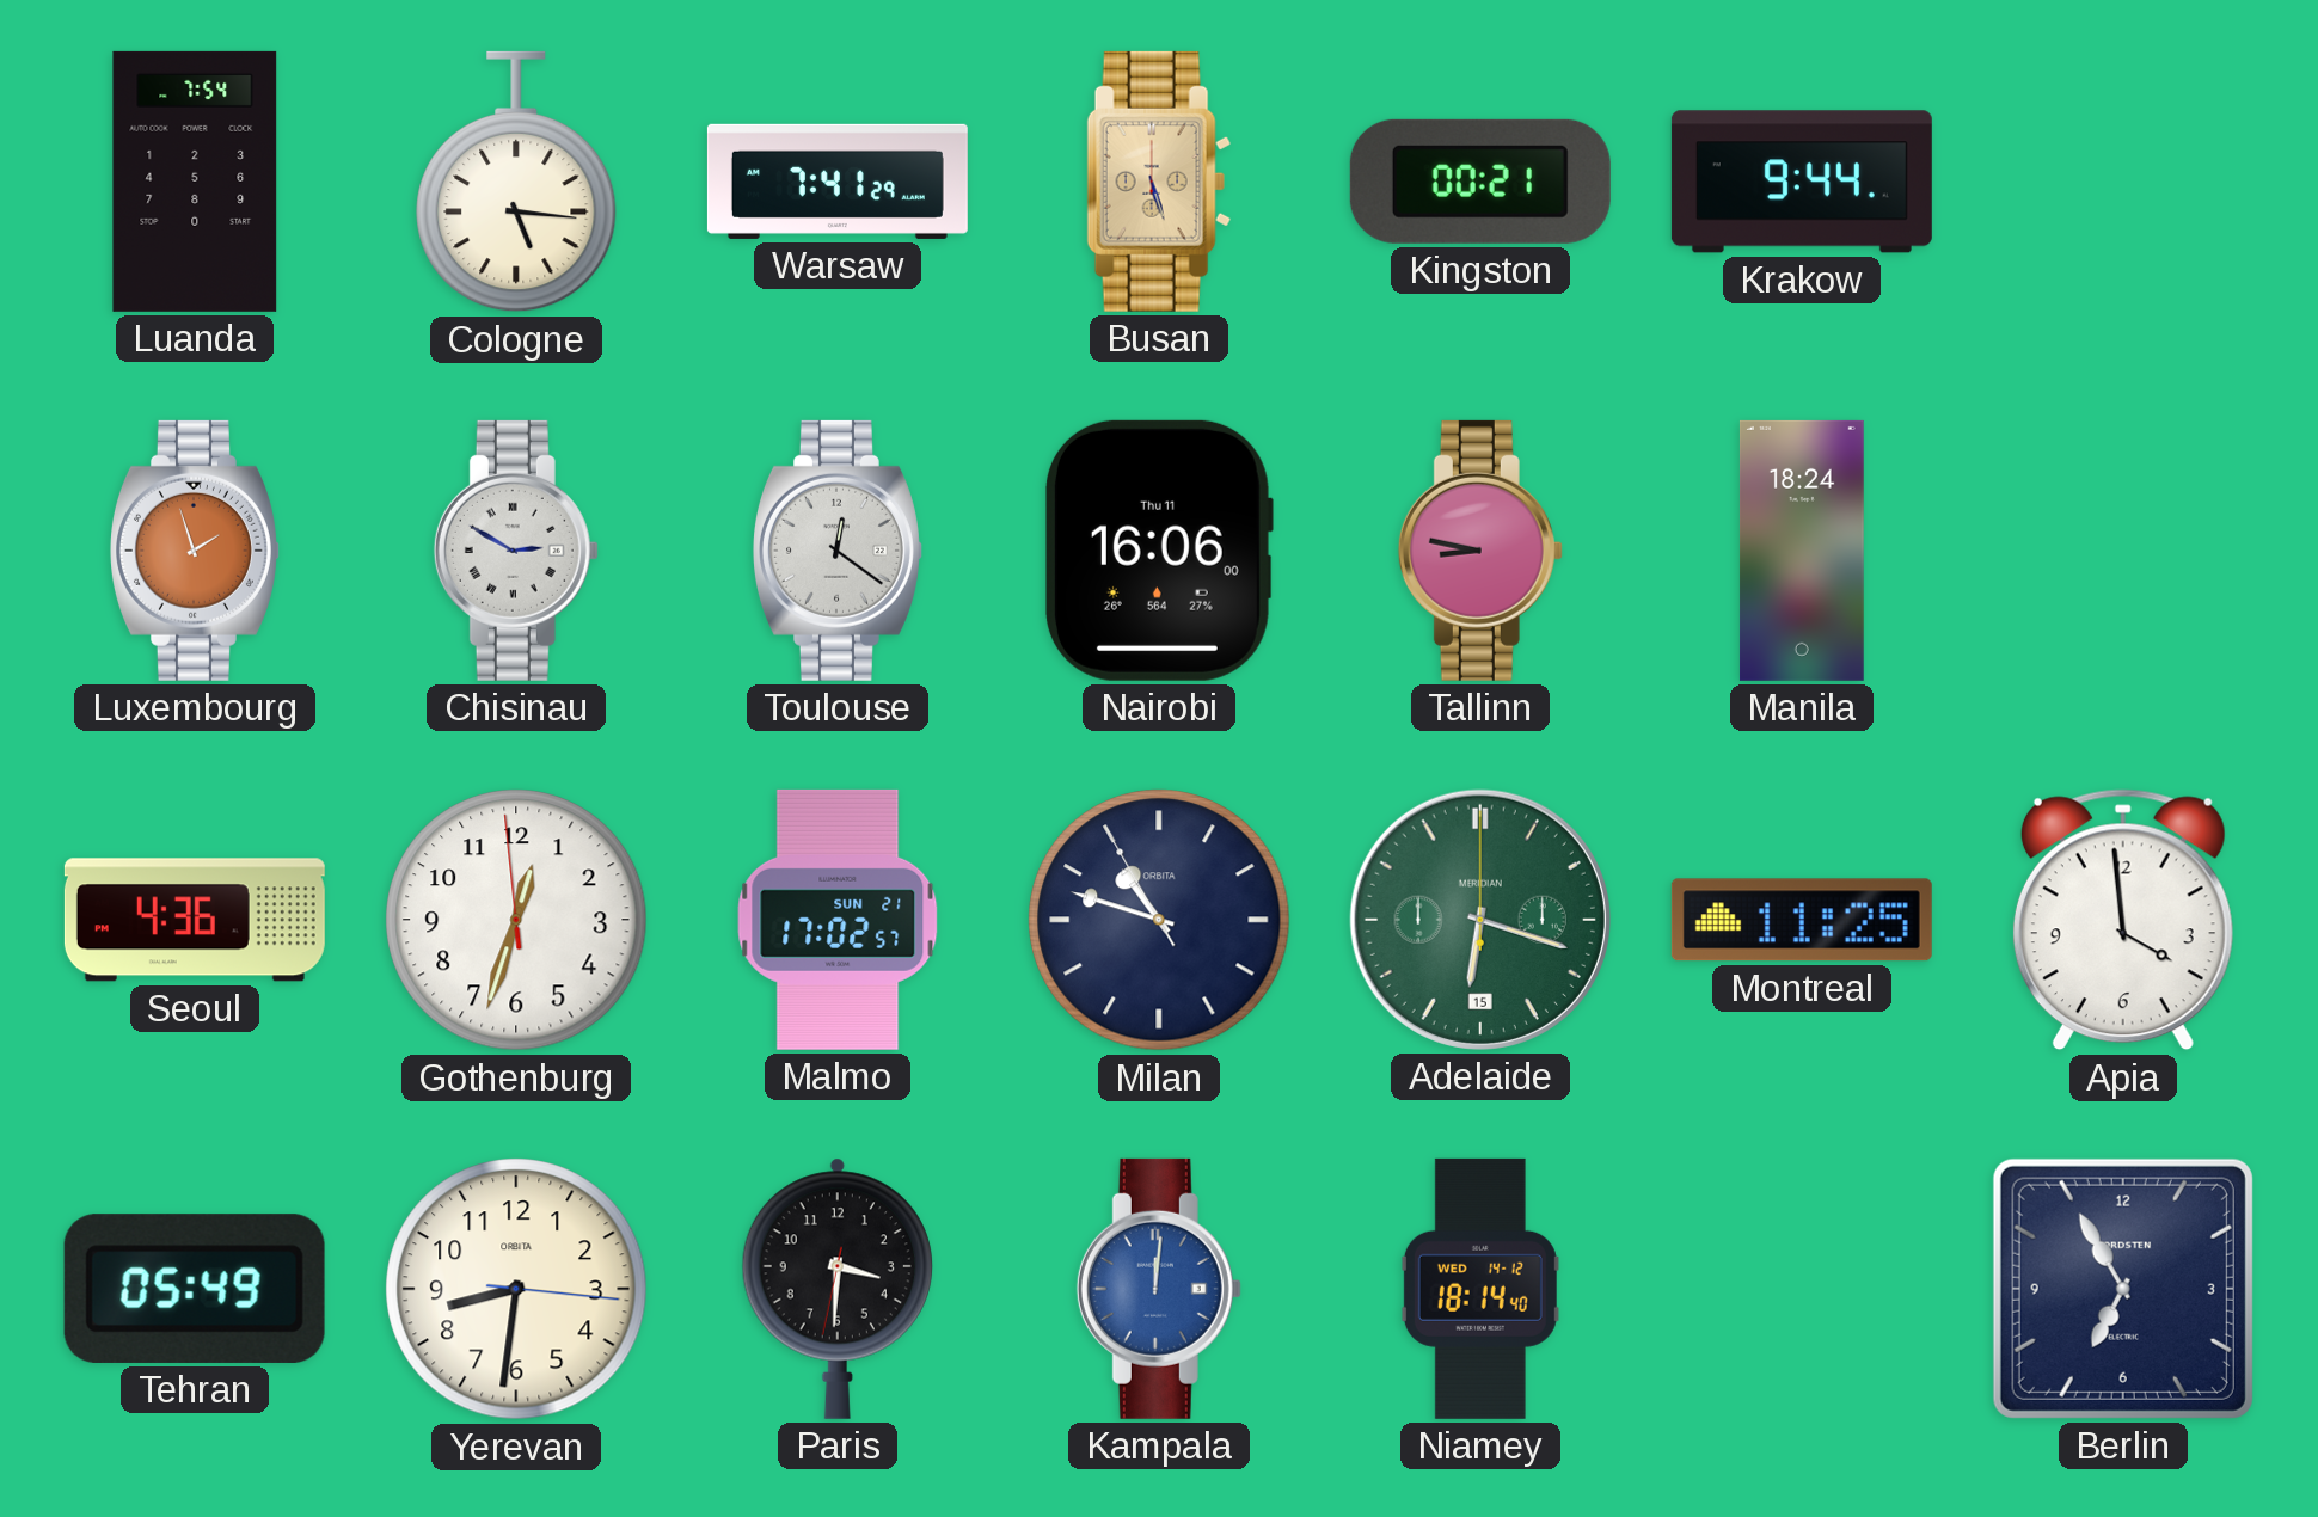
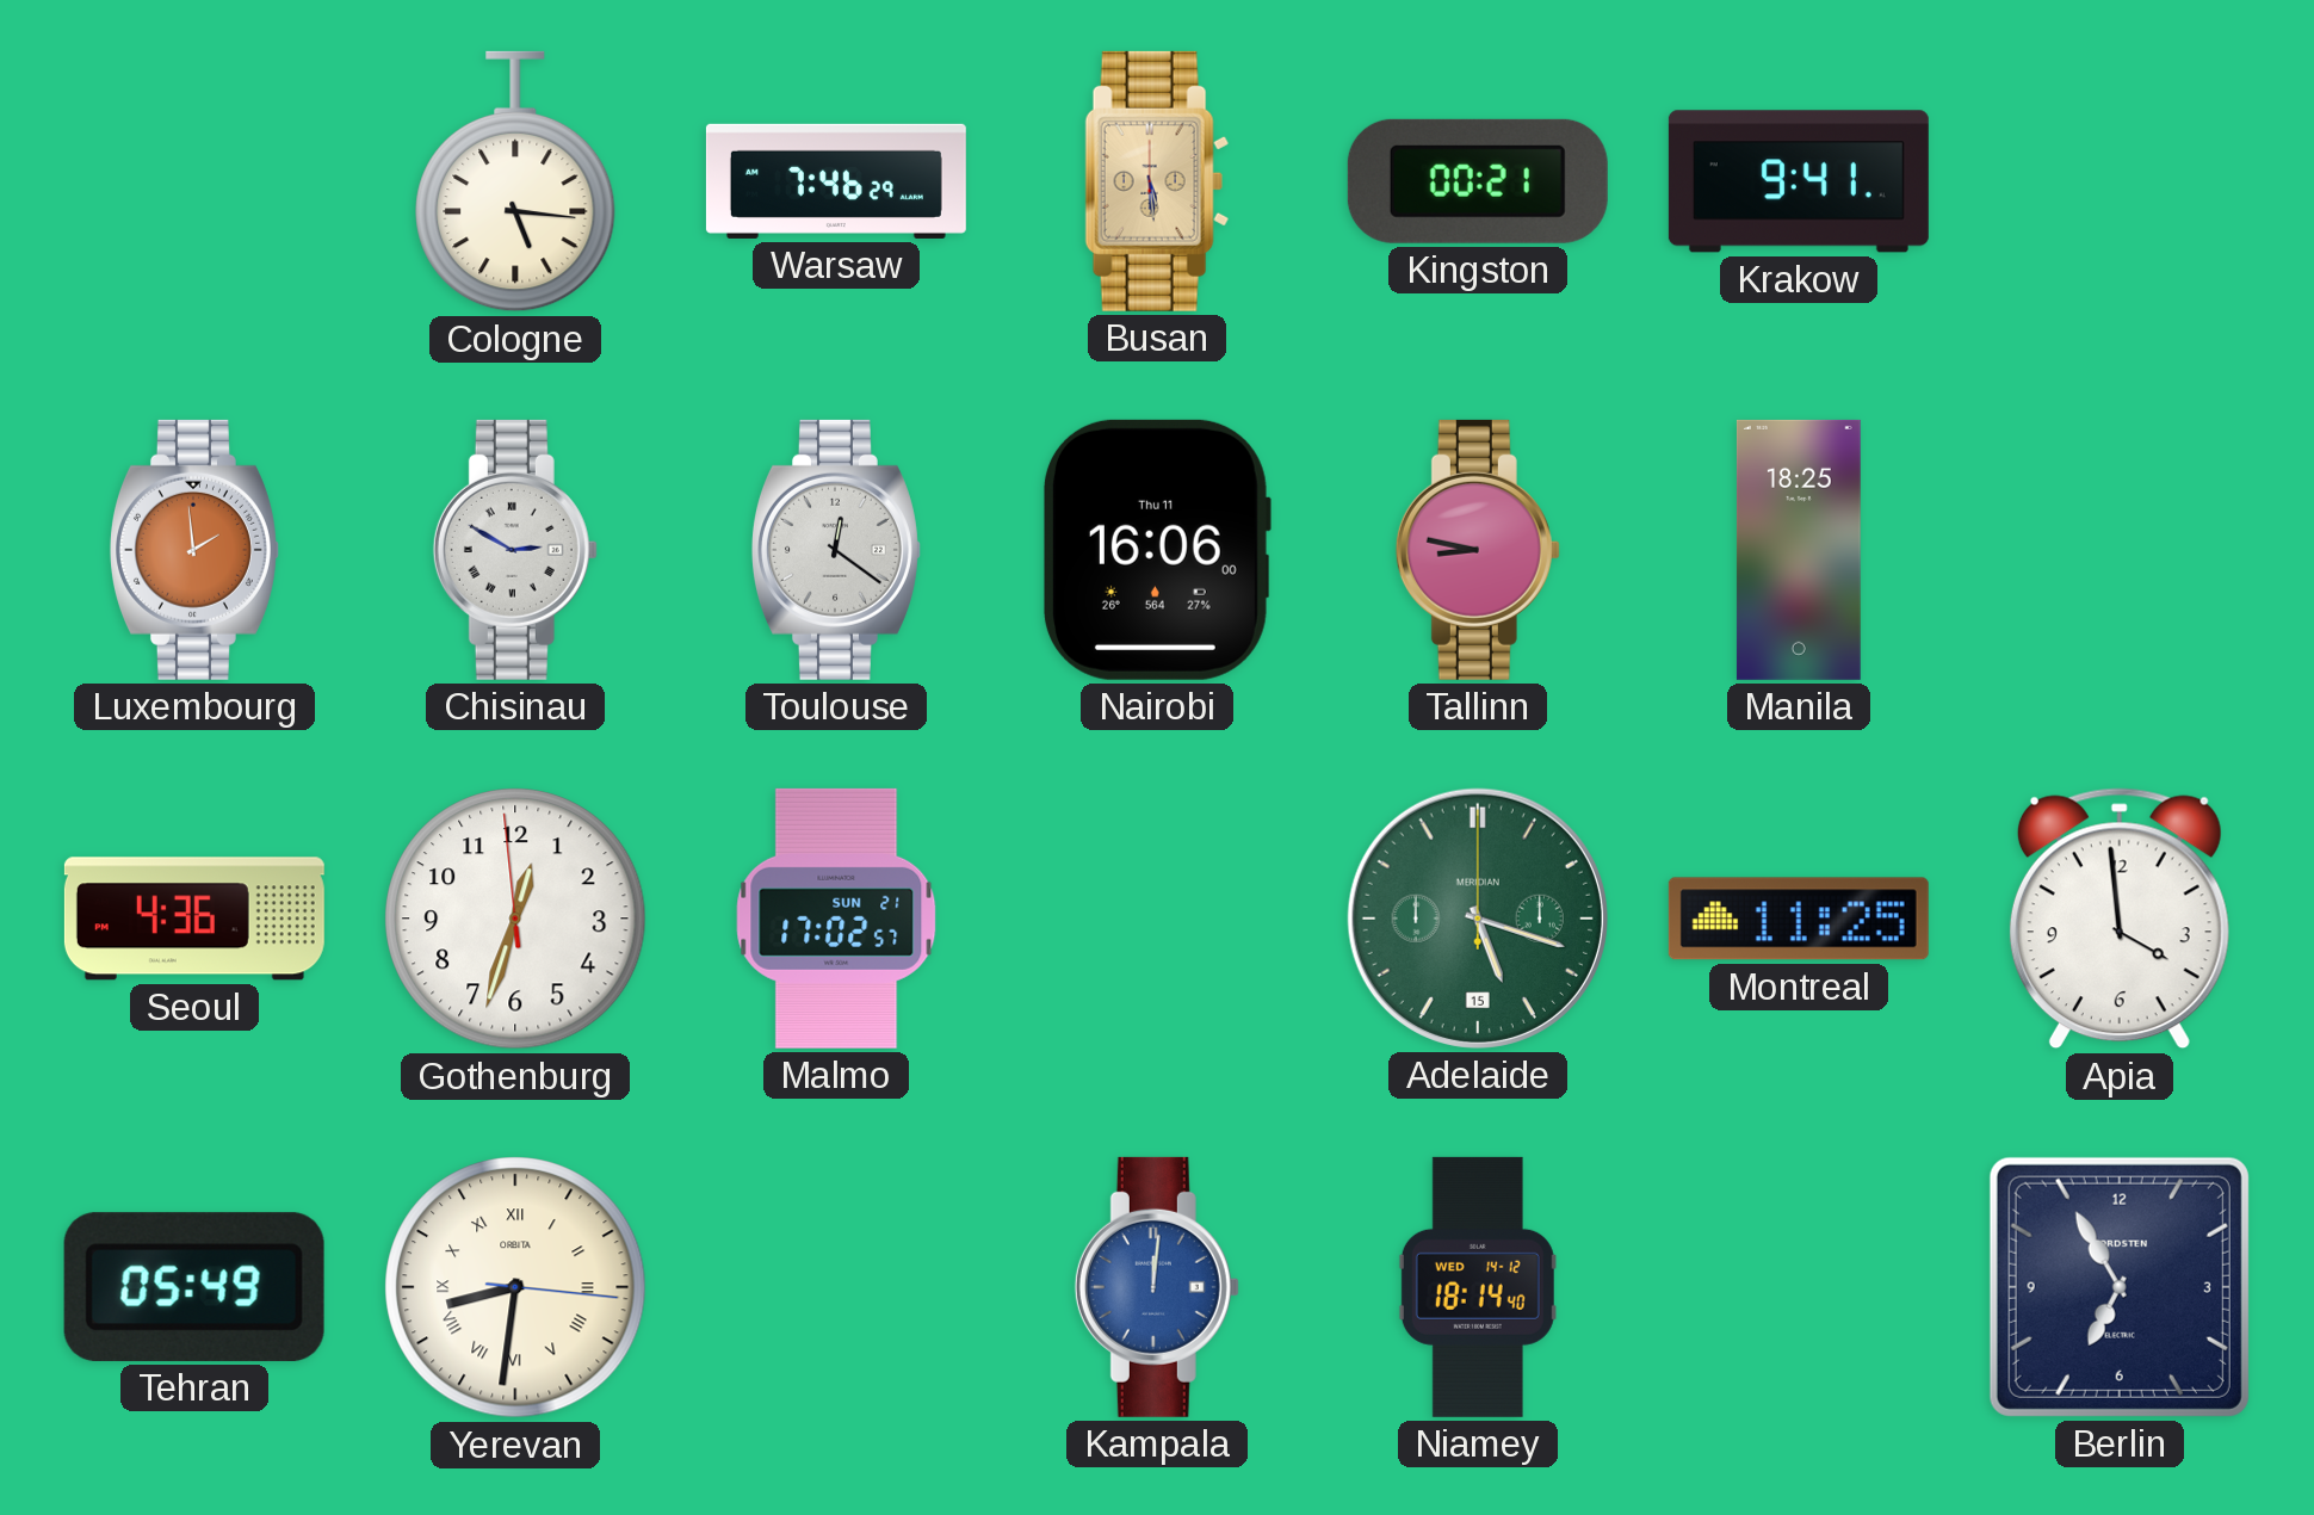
Luanda: 7:54 -> none (195, 182)
Warsaw: 7:41 -> 7:46 (836, 181)
Busan: 5:27 -> 5:29 (1157, 181)
Krakow: 9:44 -> 9:41 (1799, 181)
Luxembourg: 1:57 -> 1:59 (194, 550)
Manila: 18:24 -> 18:25 (1799, 550)
Milan: 10:47 -> none (1159, 920)
Adelaide: 6:18 -> 5:18 (1478, 919)
Yerevan numerals: Arabic -> Roman (515, 1287)
Paris: 3:30 -> none (838, 1289)
